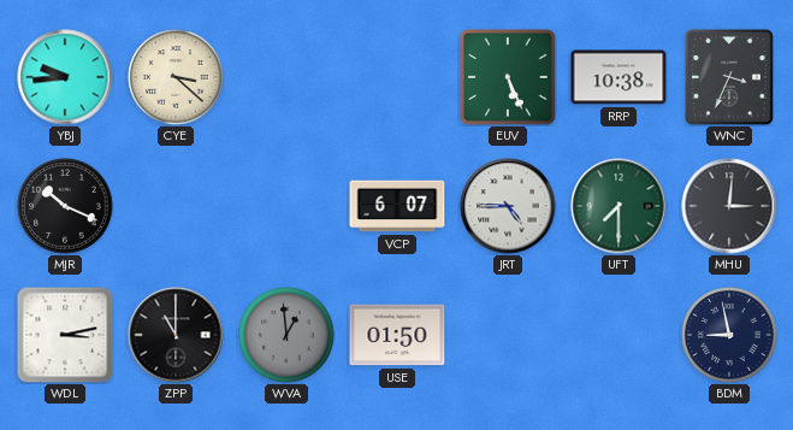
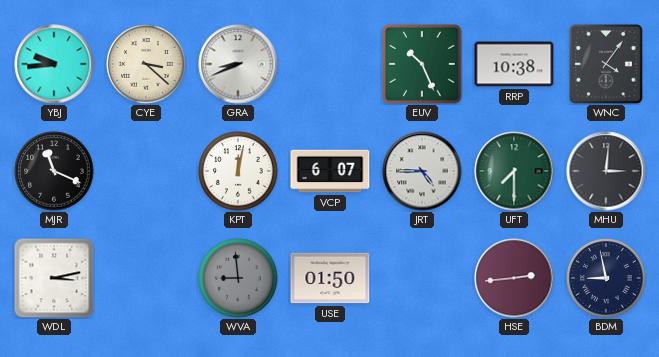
GRA: none -> 8:41 (238, 64)
EUV: 5:26 -> 10:26 (422, 64)
WNC: 3:34 -> 4:06 (606, 64)
MJR: 10:19 -> 11:19 (54, 171)
KPT: none -> 12:02 (238, 171)
ZPP: 11:00 -> none (176, 335)
WVA: 12:59 -> 8:59 (238, 278)
HSE: none -> 2:44 (514, 278)
